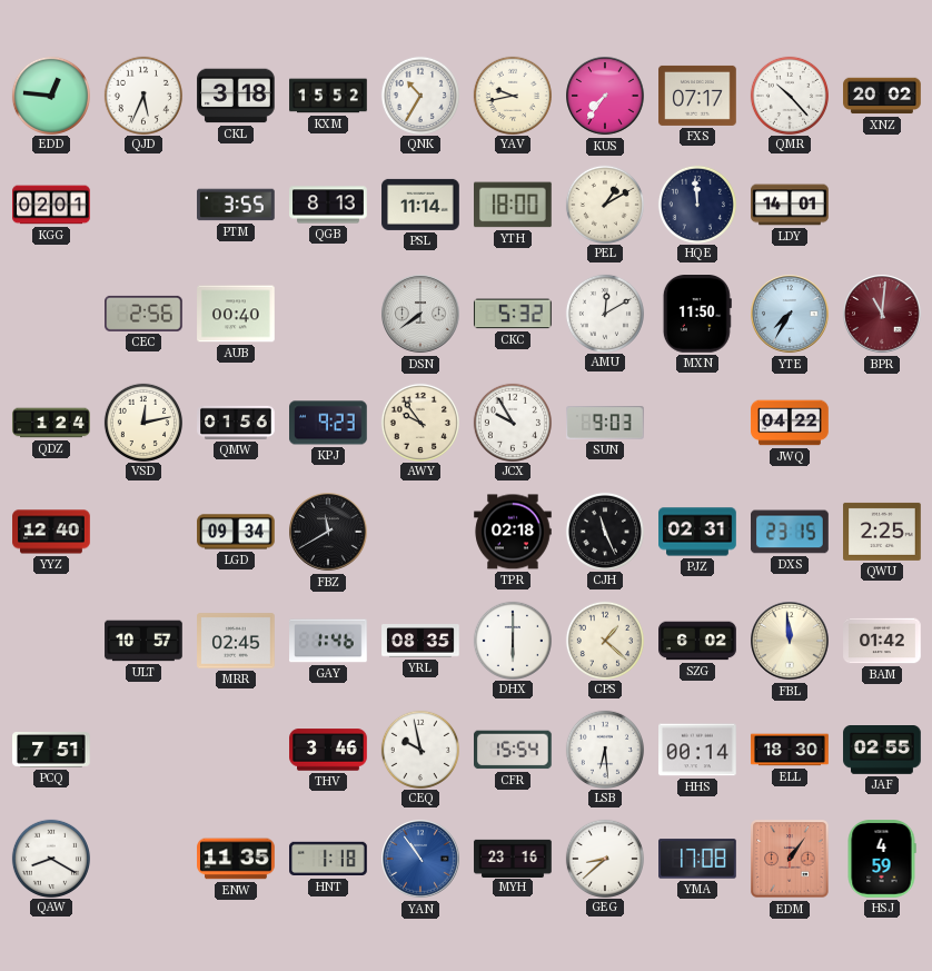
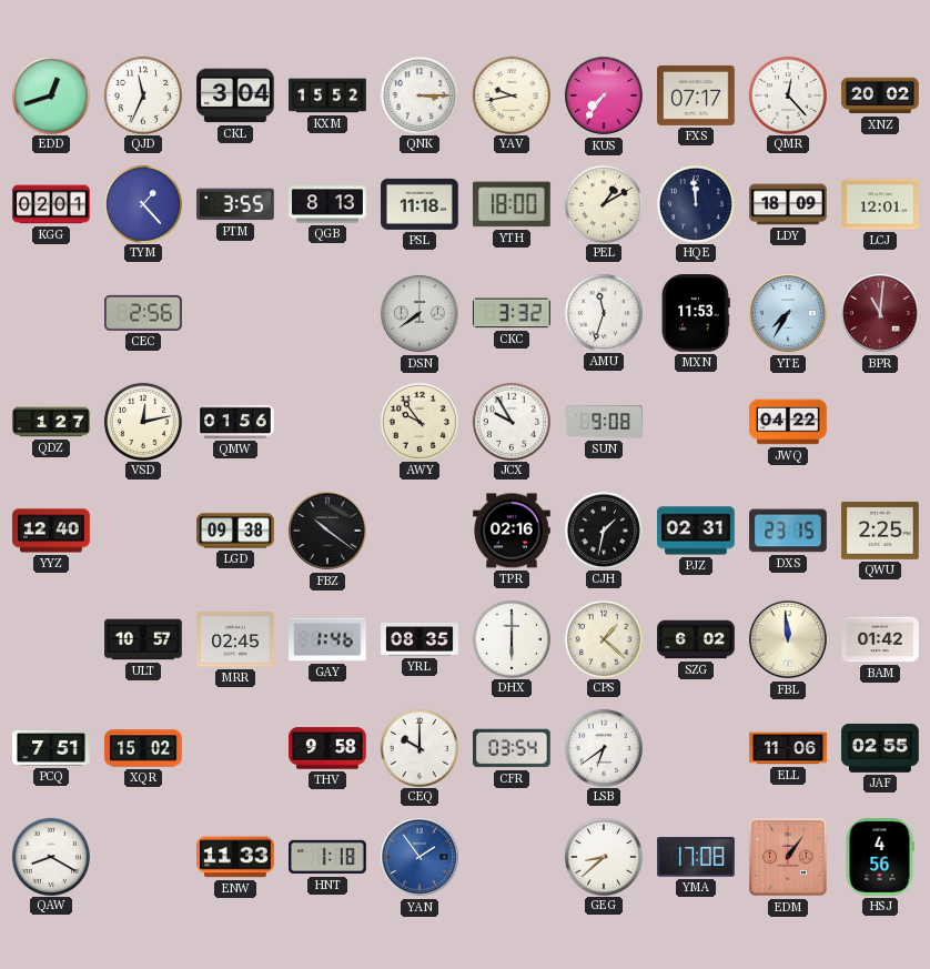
EDD: 12:46 -> 12:42 (50, 94)
QJD: 5:34 -> 11:34 (142, 94)
CKL: 3:18 -> 3:04 (236, 95)
QNK: 10:35 -> 3:15 (418, 94)
QMR: 10:23 -> 12:23 (787, 94)
TYM: none -> 1:23 (142, 203)
PSL: 11:14 -> 11:18 (419, 204)
LDY: 14:01 -> 18:09 (788, 204)
LCJ: none -> 12:01 (880, 204)
AUB: 00:40 -> none (236, 314)
CKC: 5:32 -> 3:32 (512, 313)
AMU: 12:10 -> 11:33 (603, 312)
MXN: 11:50 -> 11:53 (696, 314)
QDZ: 1:24 -> 1:27 (51, 422)
KPJ: 9:23 -> none (329, 423)
SUN: 9:03 -> 9:08 (604, 422)
LGD: 09:34 -> 09:38 (235, 531)
FBZ: 11:40 -> 10:21 (327, 531)
TPR: 02:18 -> 02:16 (512, 531)
CJH: 11:26 -> 1:32 (603, 529)
XQR: none -> 15:02 (143, 748)
THV: 3:46 -> 9:58 (327, 748)
CEQ: 9:58 -> 10:00 (418, 747)
CFR: 15:54 -> 03:54 (513, 748)
LSB: 6:29 -> 6:39 (603, 747)
HHS: 00:14 -> none (697, 750)
ELL: 18:30 -> 11:06 (788, 748)
ENW: 11:35 -> 11:33 (235, 857)
YAN: 10:54 -> 1:54 (419, 857)
MYH: 23:16 -> none (513, 858)
HSJ: 4:59 -> 4:56 (880, 857)
